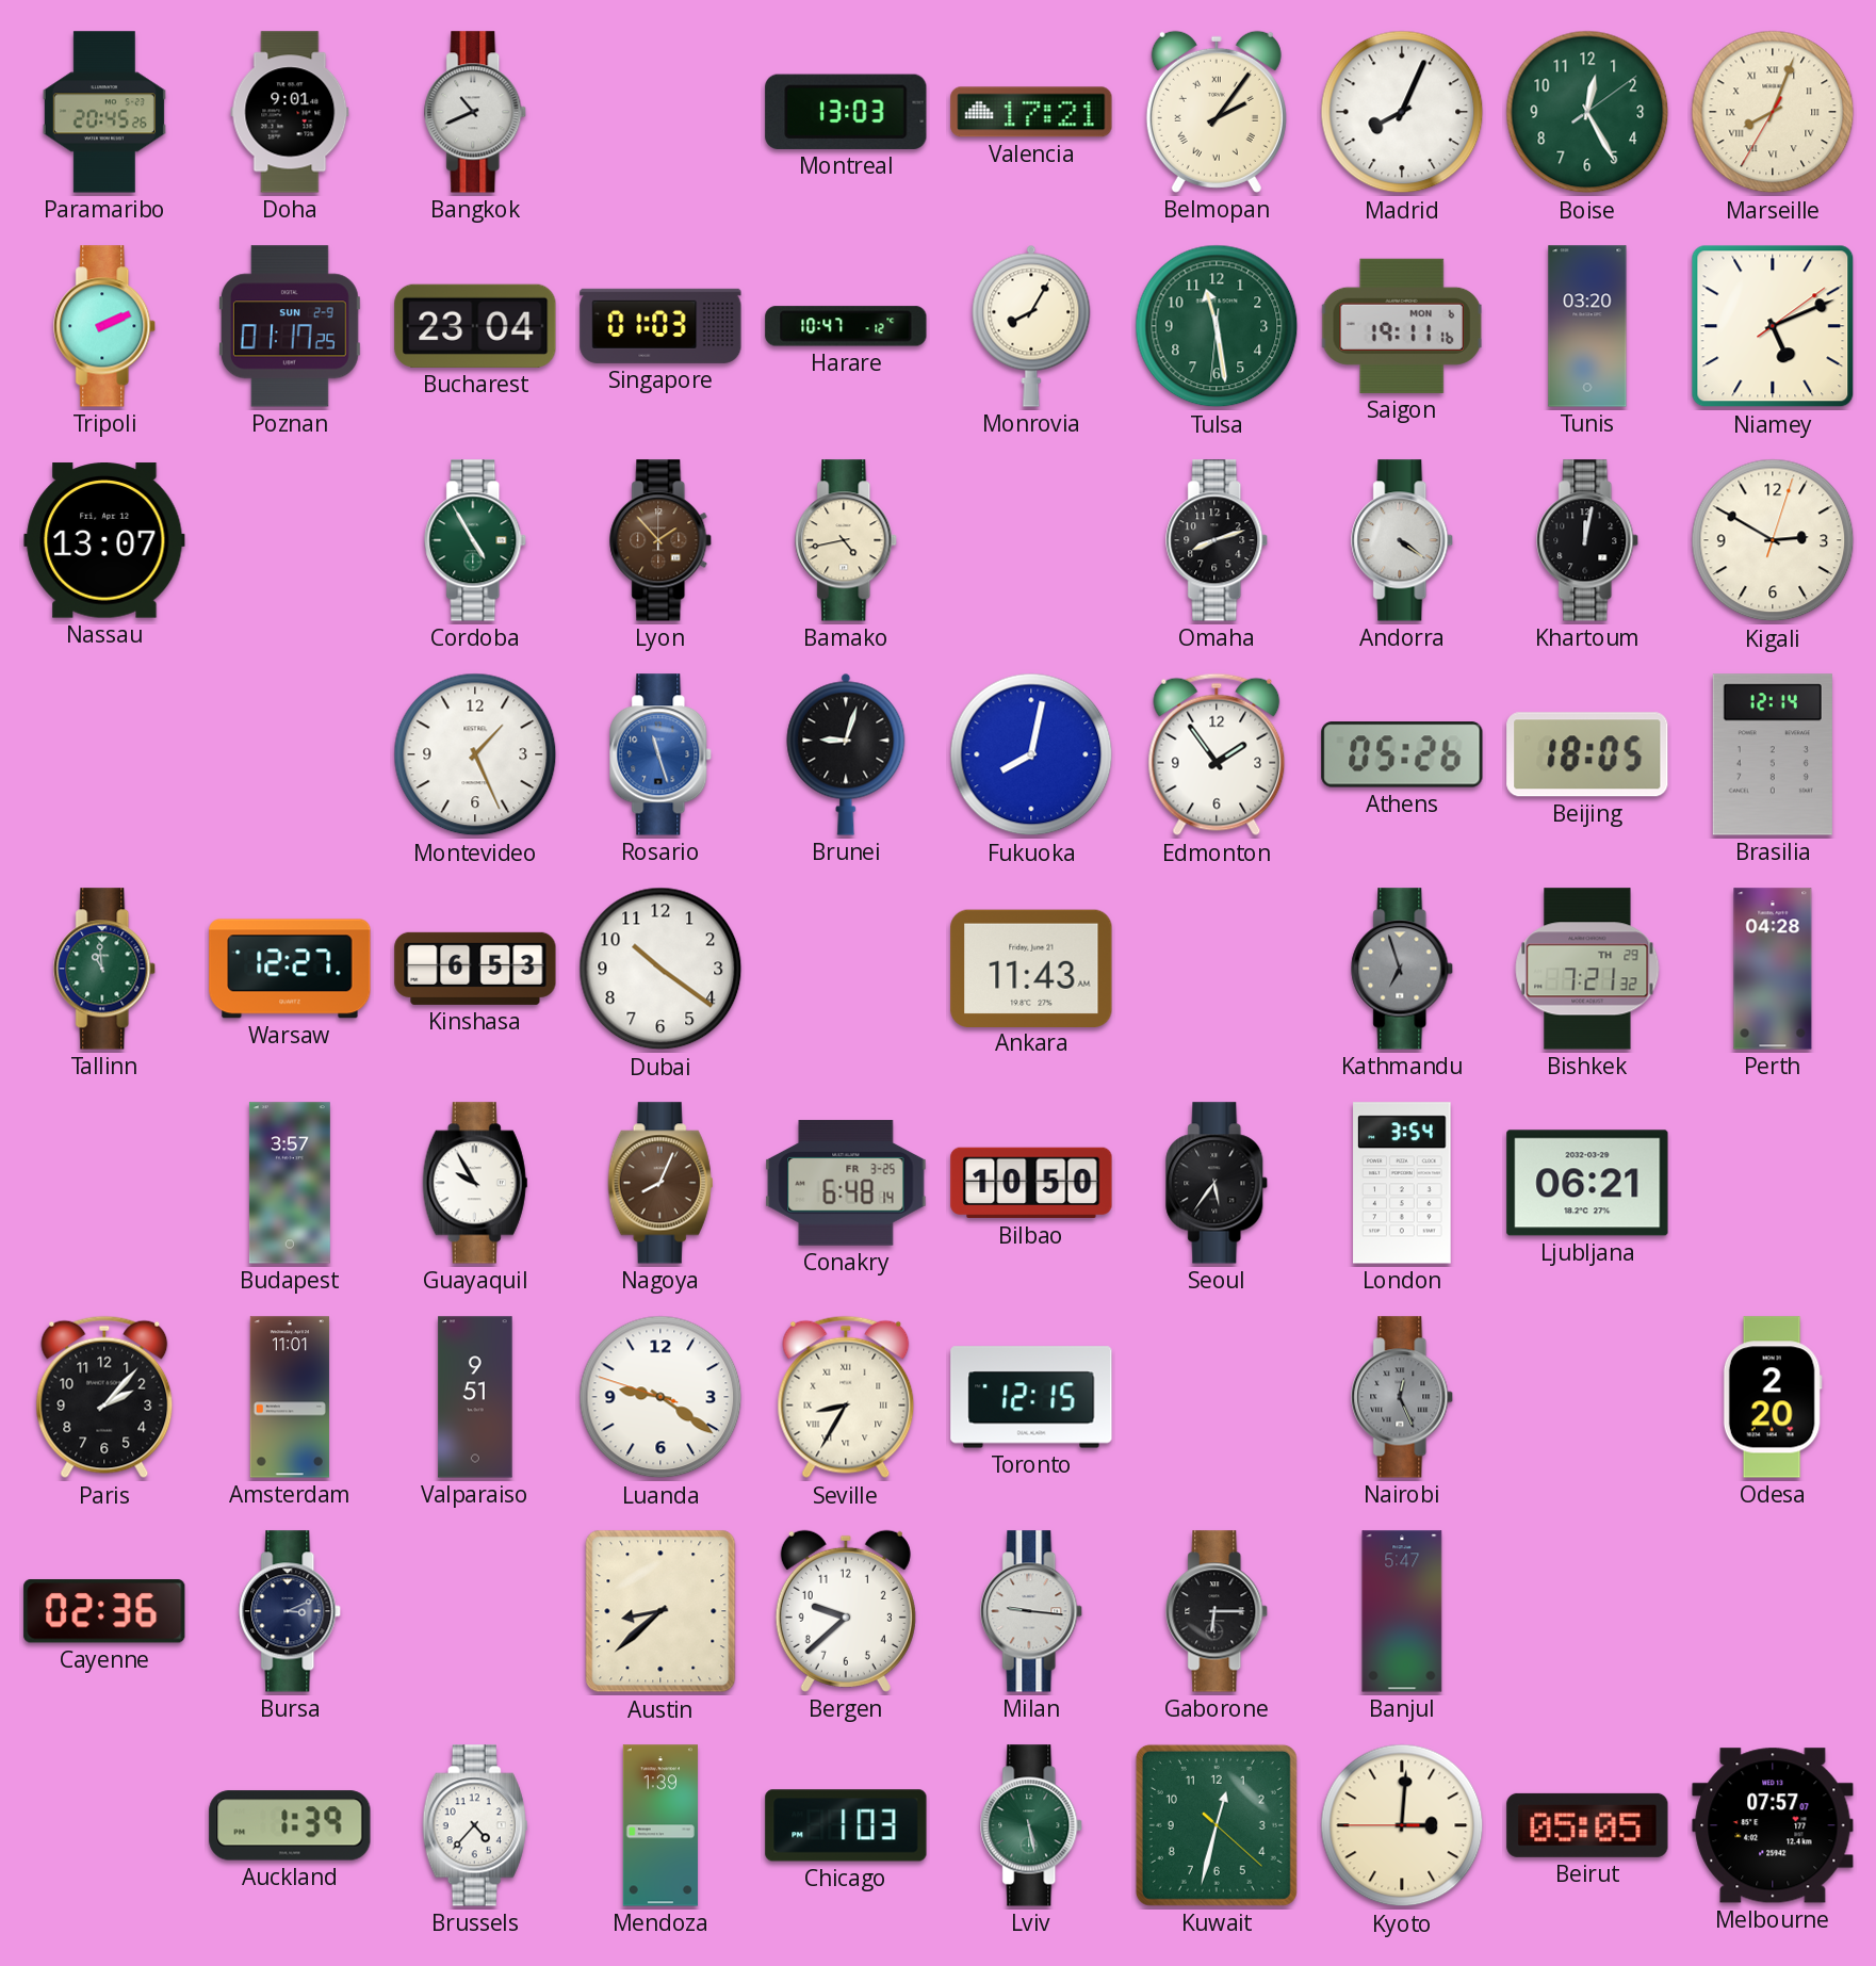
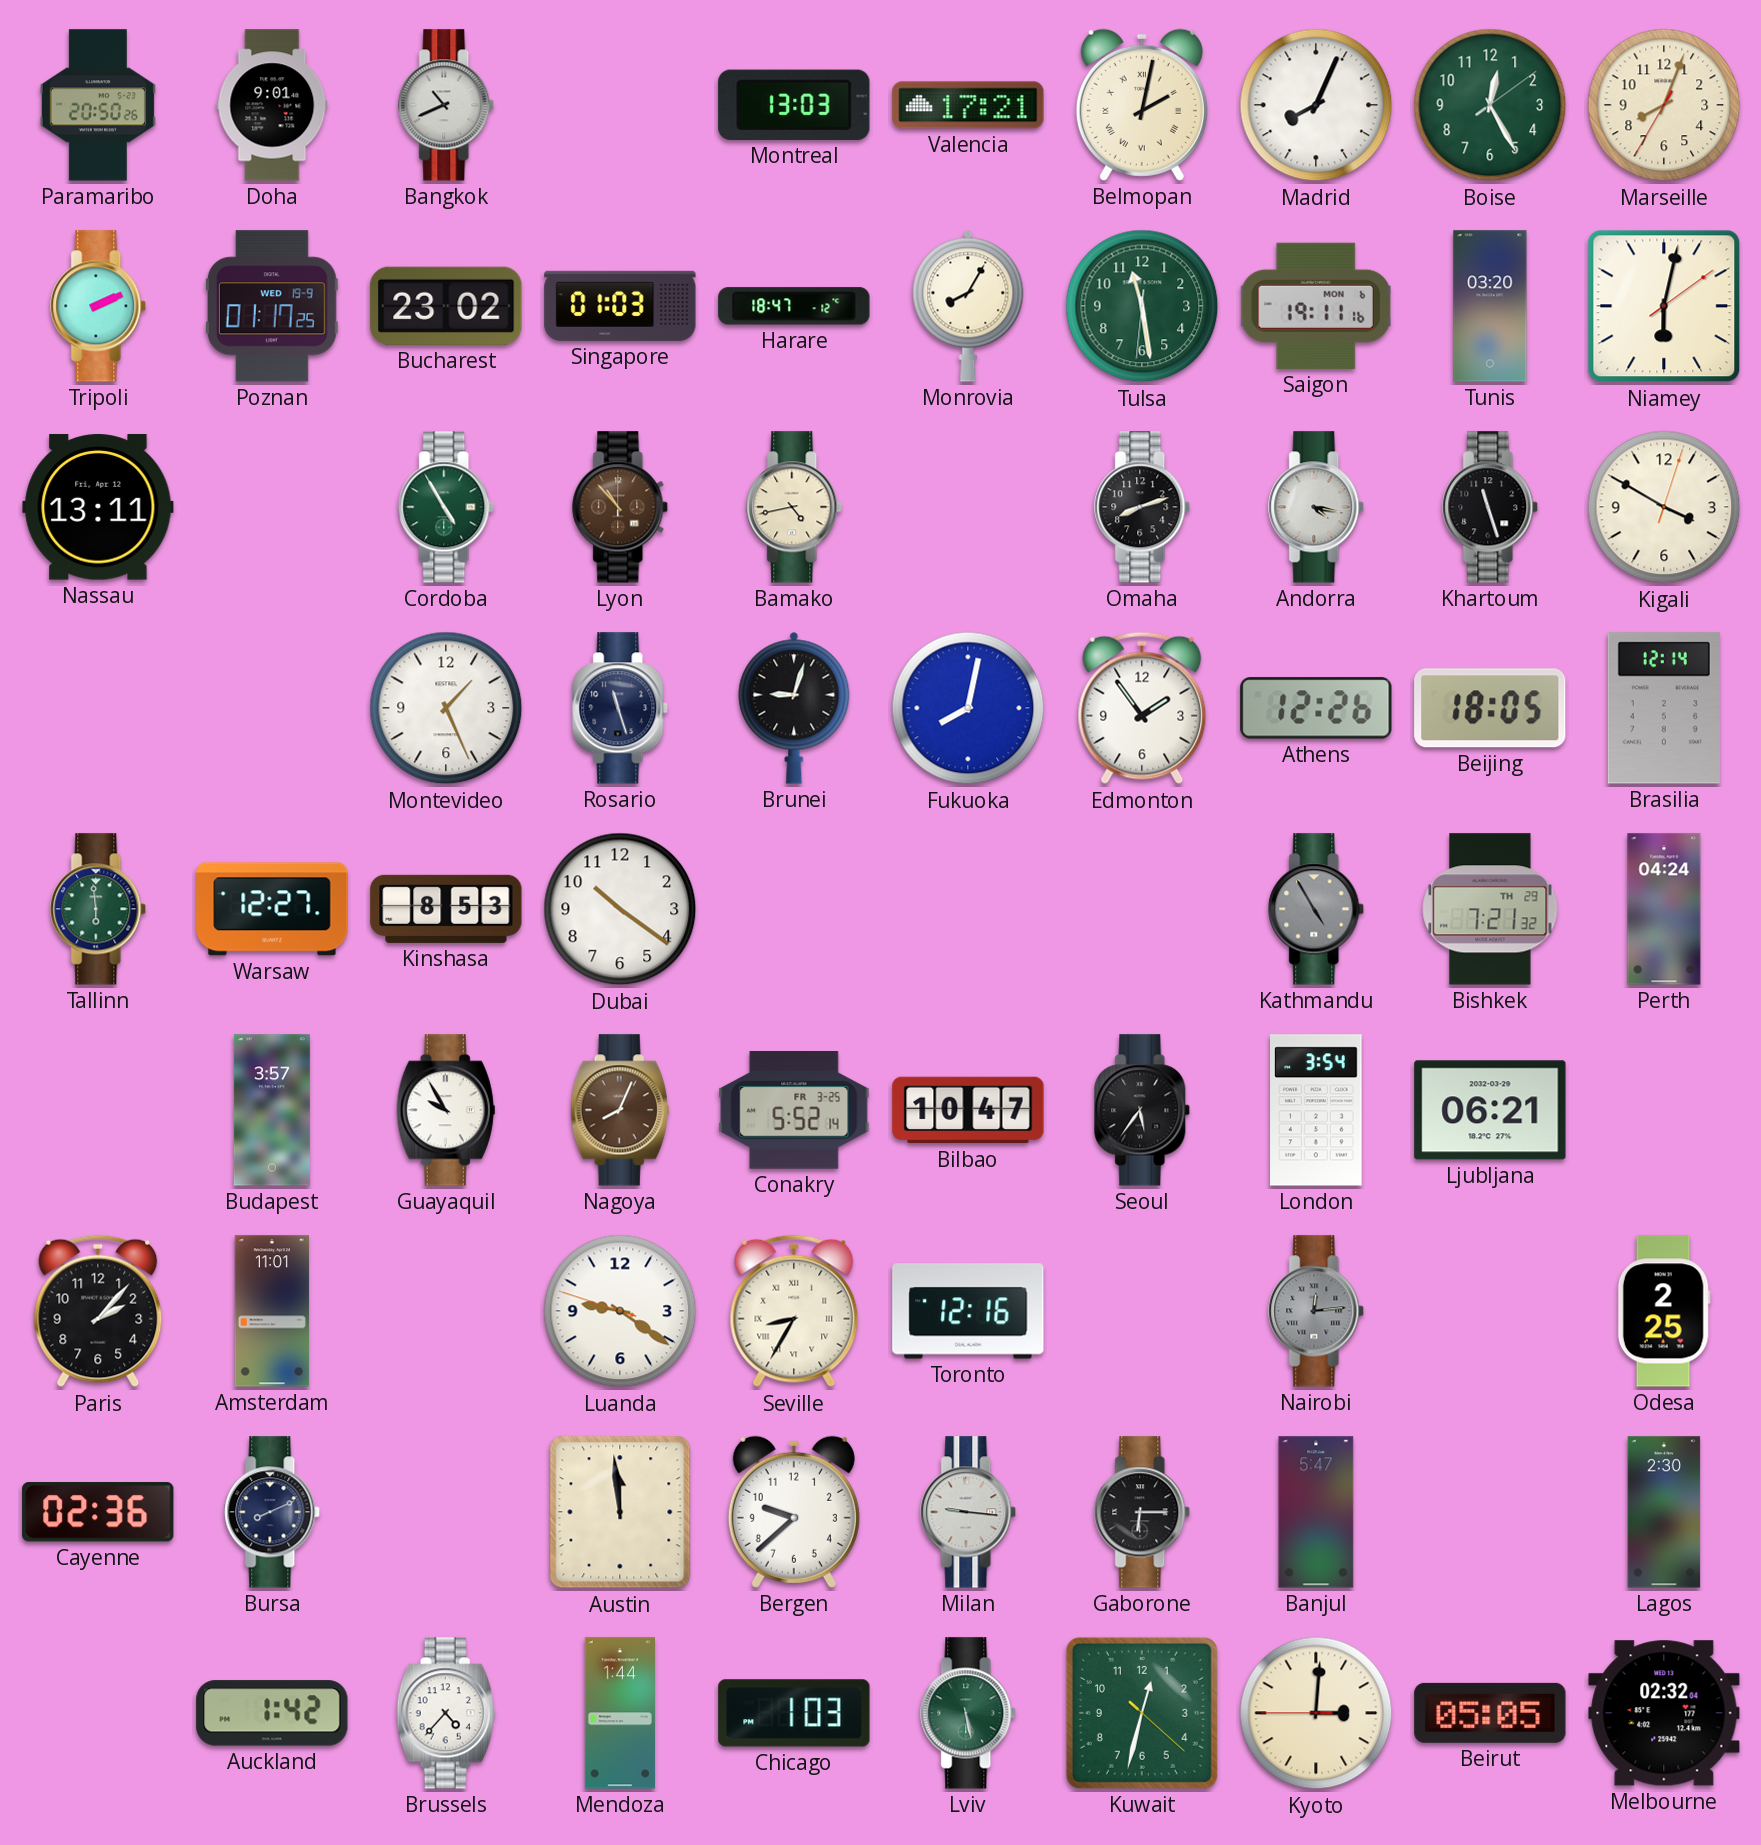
Paramaribo: 20:45 -> 20:50 (98, 105)
Belmopan: 2:06 -> 2:02 (1142, 105)
Marseille numerals: Roman -> Arabic (1664, 105)
Poznan date: SUN 2-9 -> WED 19-9 (272, 306)
Bucharest: 23:04 -> 23:02 (446, 306)
Harare: 10:47 -> 18:47 (794, 306)
Niamey: 5:11 -> 6:02 (1664, 306)
Nassau: 13:07 -> 13:11 (98, 507)
Lyon: 1:53 -> 10:53 (621, 507)
Andorra: 4:21 -> 4:17 (1317, 507)
Khartoum: 12:02 -> 11:27 (1491, 507)
Kigali: 2:50 -> 3:50 (1664, 507)
Rosario dial: blue -> navy (621, 708)
Athens: 05:26 -> 12:26 (1316, 708)
Tallinn: 10:59 -> 5:59 (99, 909)
Kinshasa: 6:53 -> 8:53 (446, 909)
Ankara: 11:43 -> none (1031, 968)
Kathmandu: 6:57 -> 4:55 (1317, 909)
Perth: 04:28 -> 04:24 (1664, 909)
Conakry: 6:48 -> 5:52 (794, 1110)
Bilbao: 10:50 -> 10:47 (968, 1110)
Valparaiso: 9:51 -> none (475, 1397)
Toronto: 12:15 -> 12:16 (968, 1311)
Nairobi: 12:26 -> 12:14 (1317, 1311)
Odesa: 2:20 -> 2:25 (1664, 1311)
Bursa: 3:11 -> 8:11 (273, 1512)
Austin: 8:38 -> 11:59 (620, 1512)
Lagos: none -> 2:30 (1664, 1512)
Auckland: 1:39 -> 1:42 (272, 1713)
Mendoza: 1:39 -> 1:44 (620, 1713)
Melbourne: 07:57 -> 02:32 (1664, 1713)
